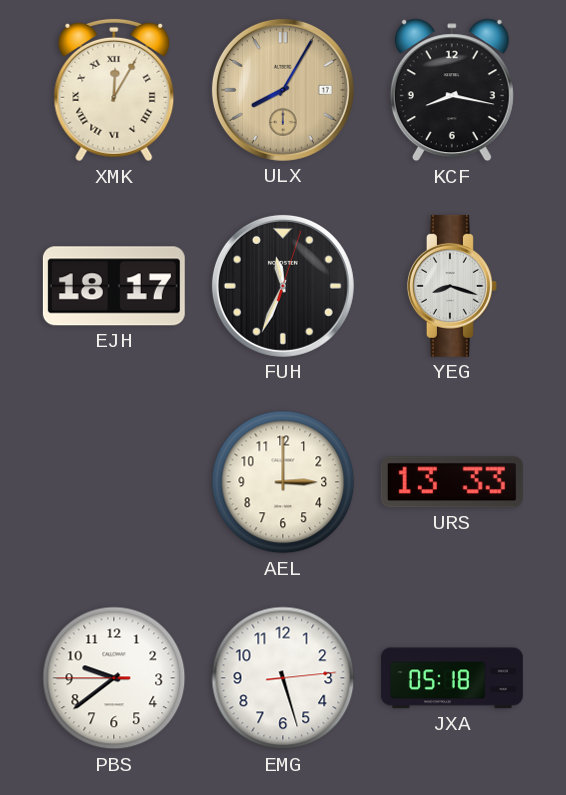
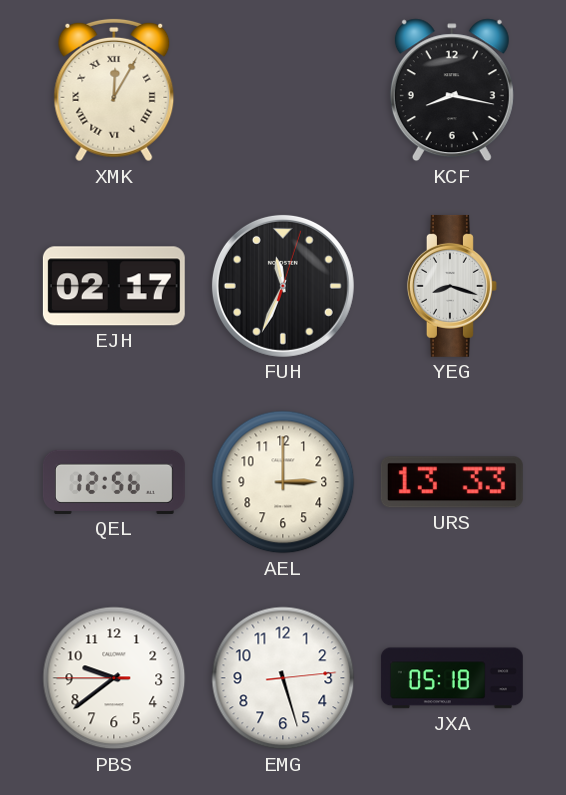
ULX: 8:05 -> none (283, 90)
EJH: 18:17 -> 02:17 (114, 286)
QEL: none -> 12:56 (114, 482)
